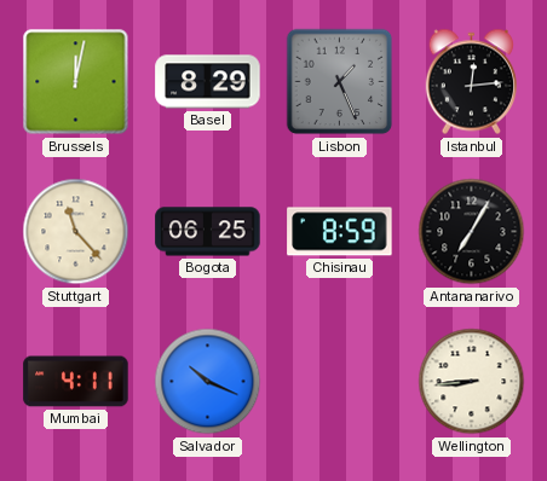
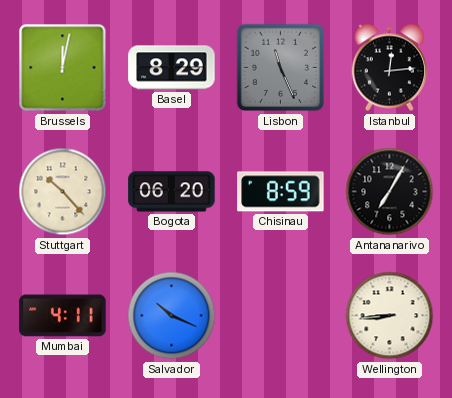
Lisbon: 1:26 -> 11:26 (281, 68)
Stuttgart: 11:23 -> 10:23 (63, 192)
Bogota: 06:25 -> 06:20 (172, 192)
